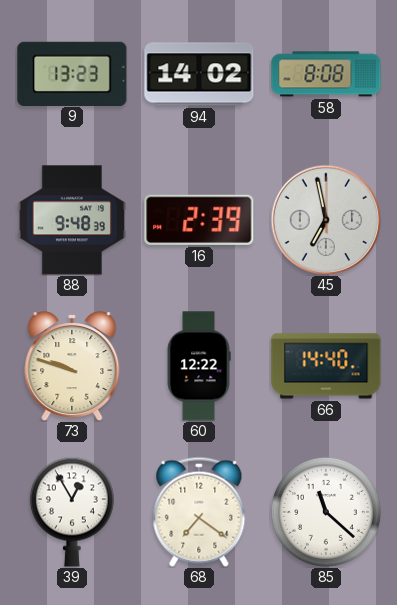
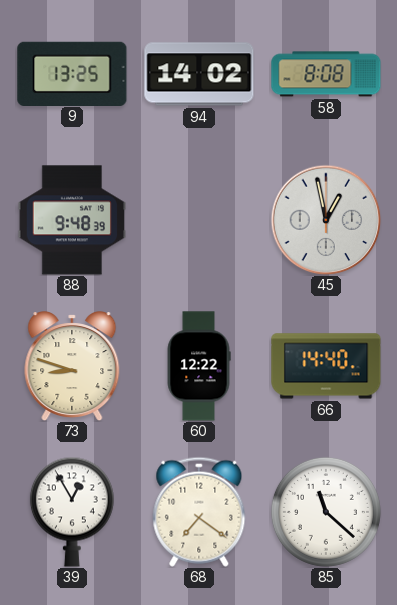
9: 13:23 -> 13:25 (72, 73)
16: 2:39 -> none (199, 220)
45: 6:58 -> 12:58 (326, 220)
73: 9:48 -> 8:48 (72, 366)
